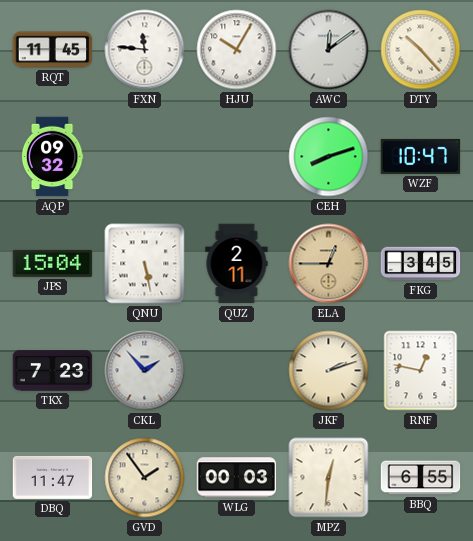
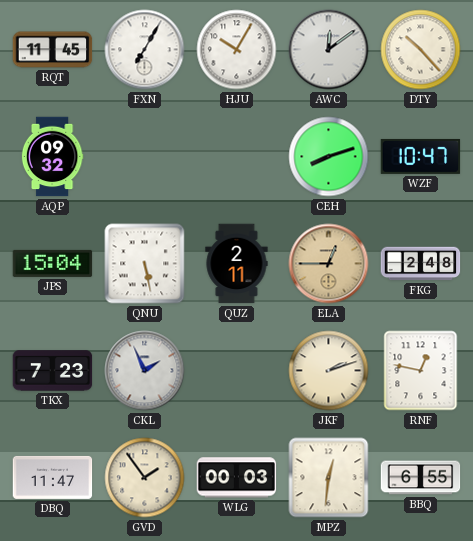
FXN: 11:46 -> 7:05 (145, 50)
FKG: 3:45 -> 2:48 (421, 264)
CKL: 1:53 -> 1:56 (145, 371)
